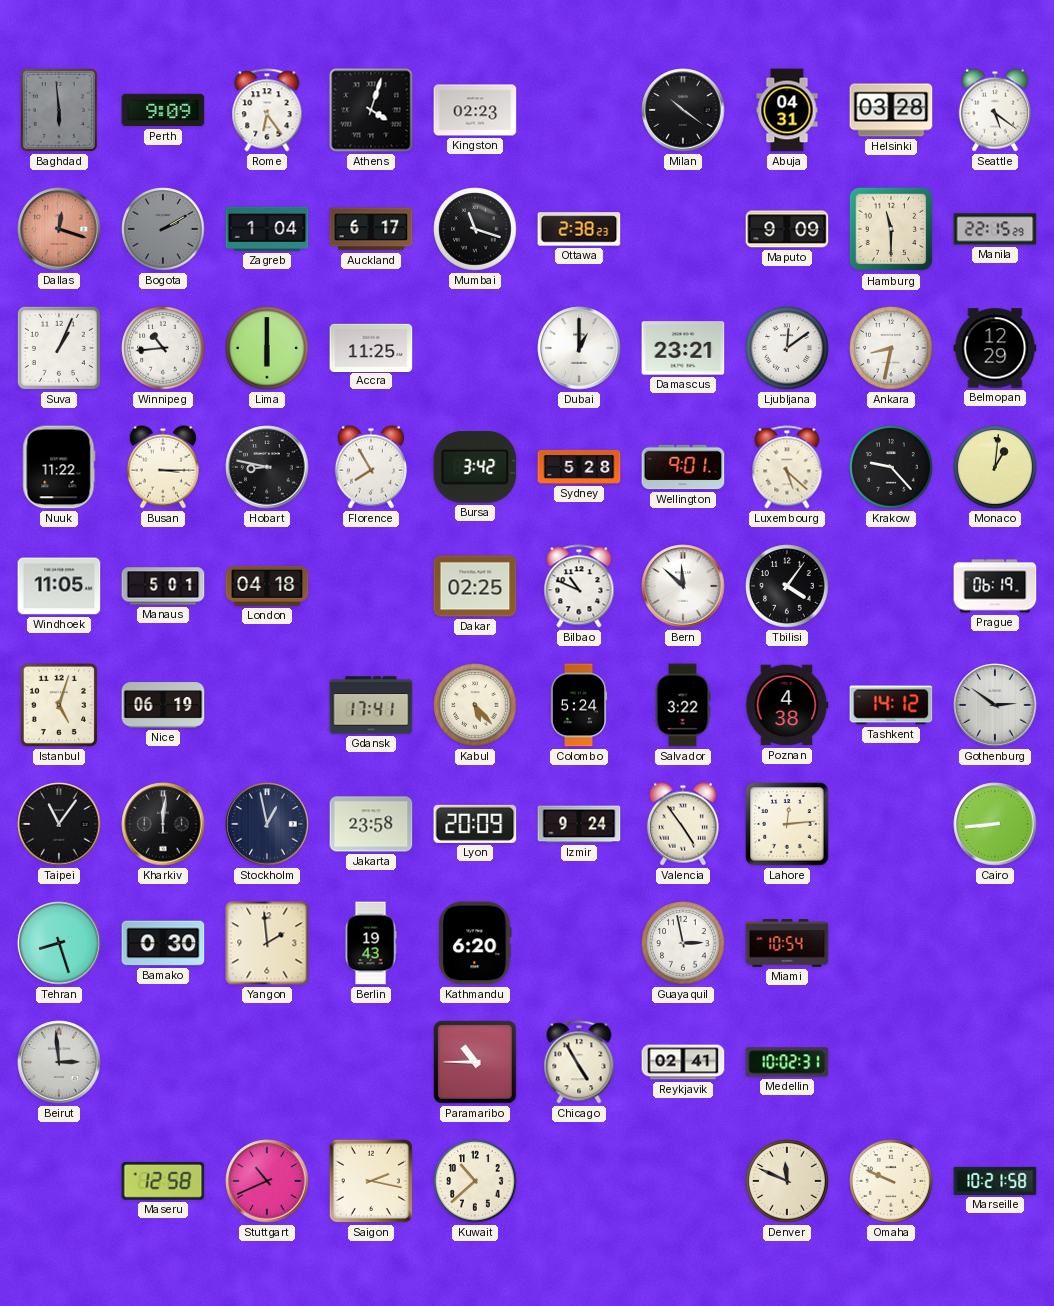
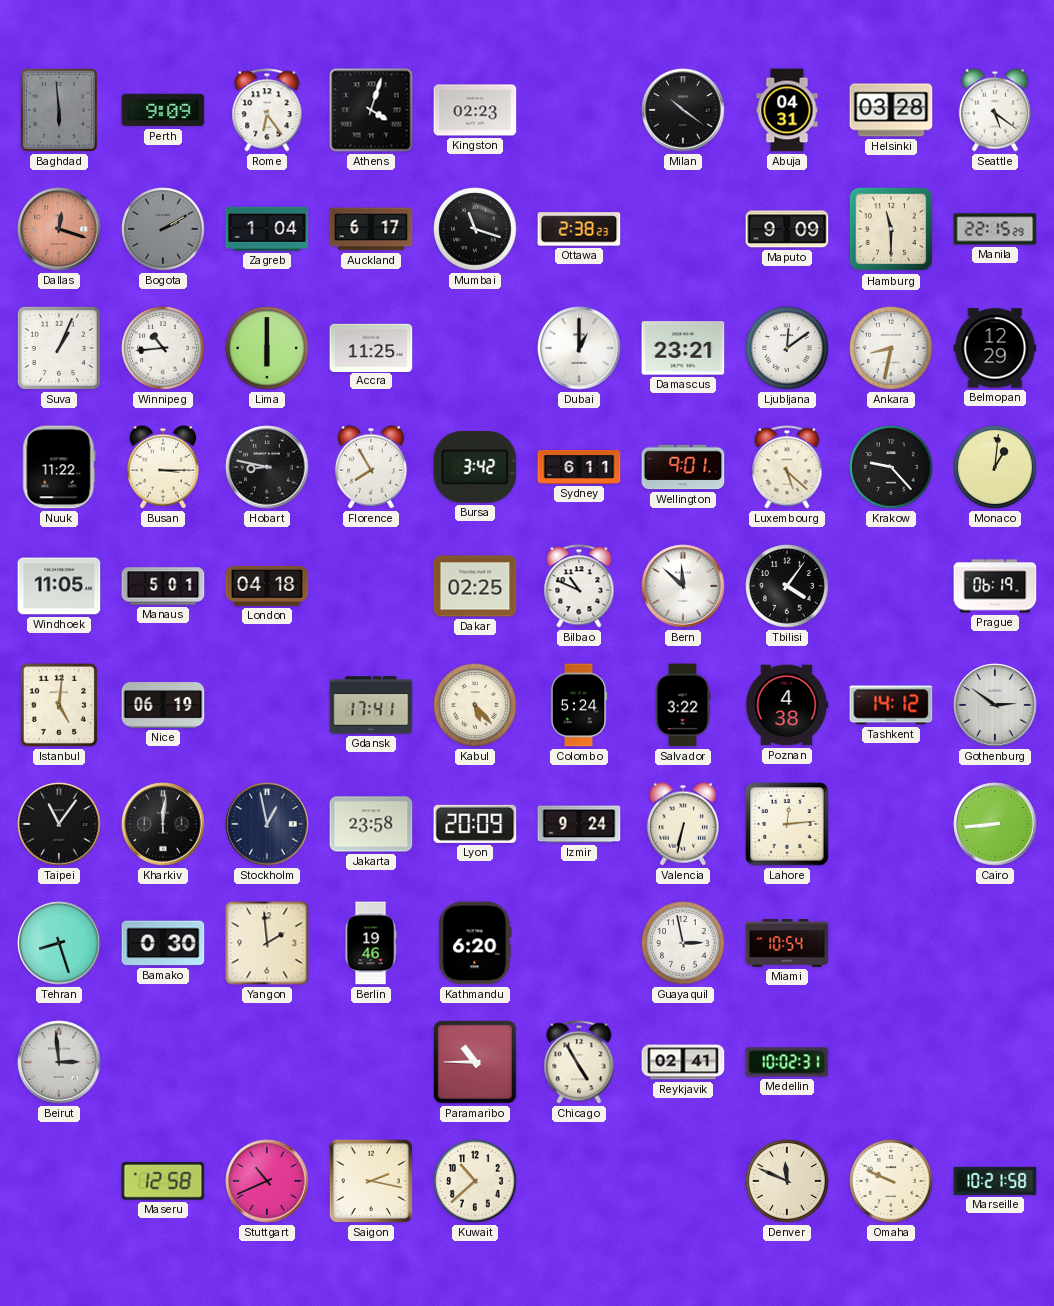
Sydney: 5:28 -> 6:11 (579, 468)
Istanbul: 5:03 -> 5:01 (59, 705)
Valencia: 4:54 -> 6:32 (683, 824)
Berlin: 19:43 -> 19:46 (371, 943)
